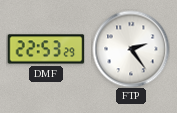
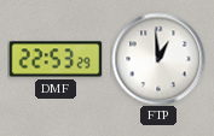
FTP: 2:24 -> 12:59 (158, 59)
